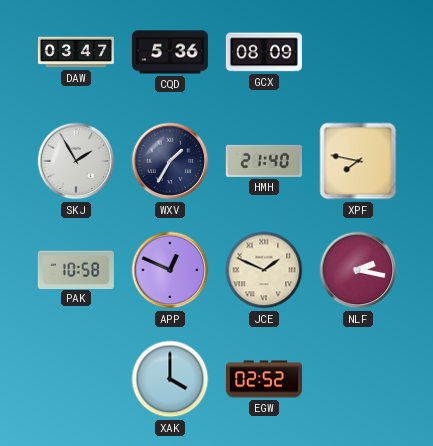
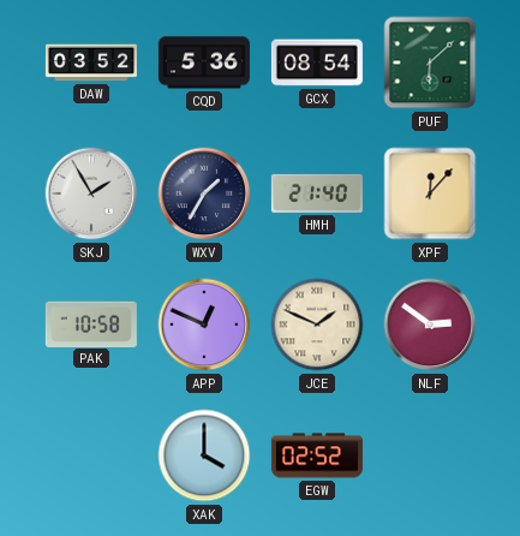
DAW: 03:47 -> 03:52 (91, 62)
GCX: 08:09 -> 08:54 (317, 62)
PUF: none -> 6:08 (430, 62)
XPF: 7:47 -> 12:07 (430, 193)
NLF: 2:17 -> 2:51 (430, 324)
